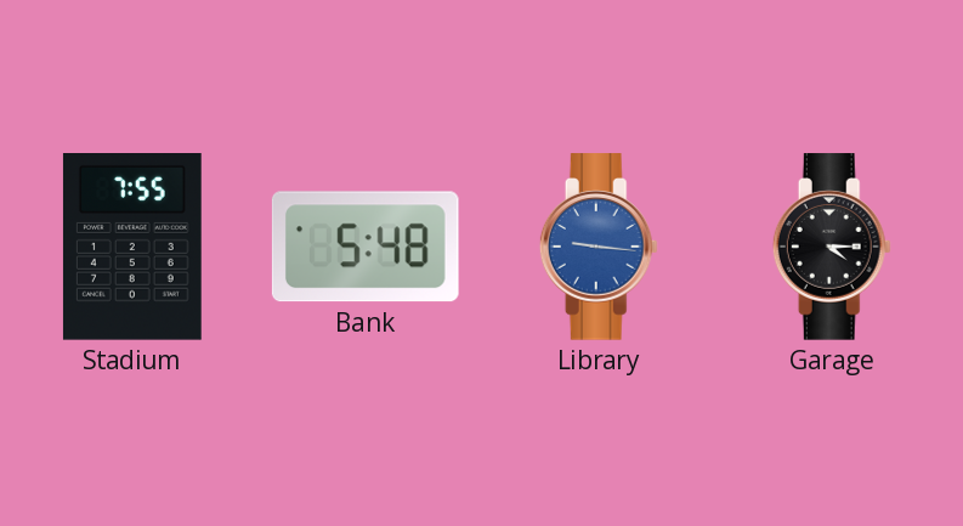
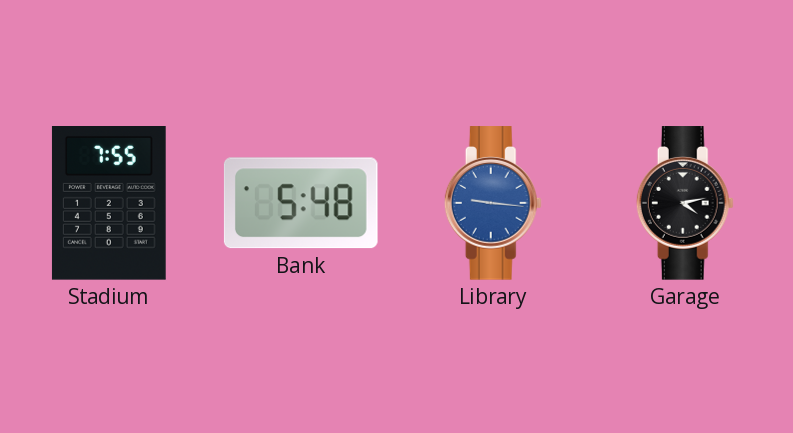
Garage: 4:15 -> 4:13 (685, 203)
